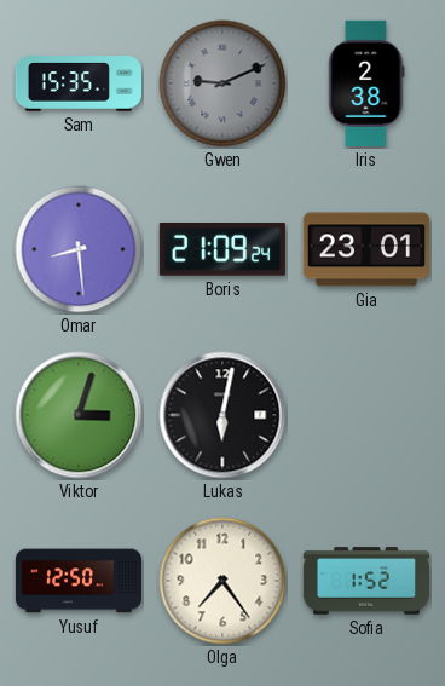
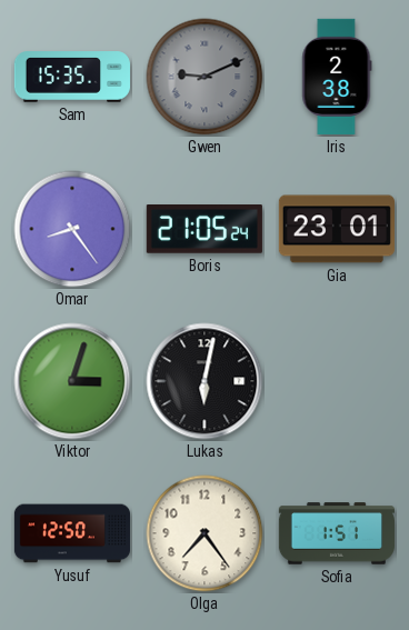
Omar: 8:29 -> 8:24 (72, 229)
Boris: 21:09 -> 21:05 (205, 230)
Sofia: 1:52 -> 1:51 (337, 533)
